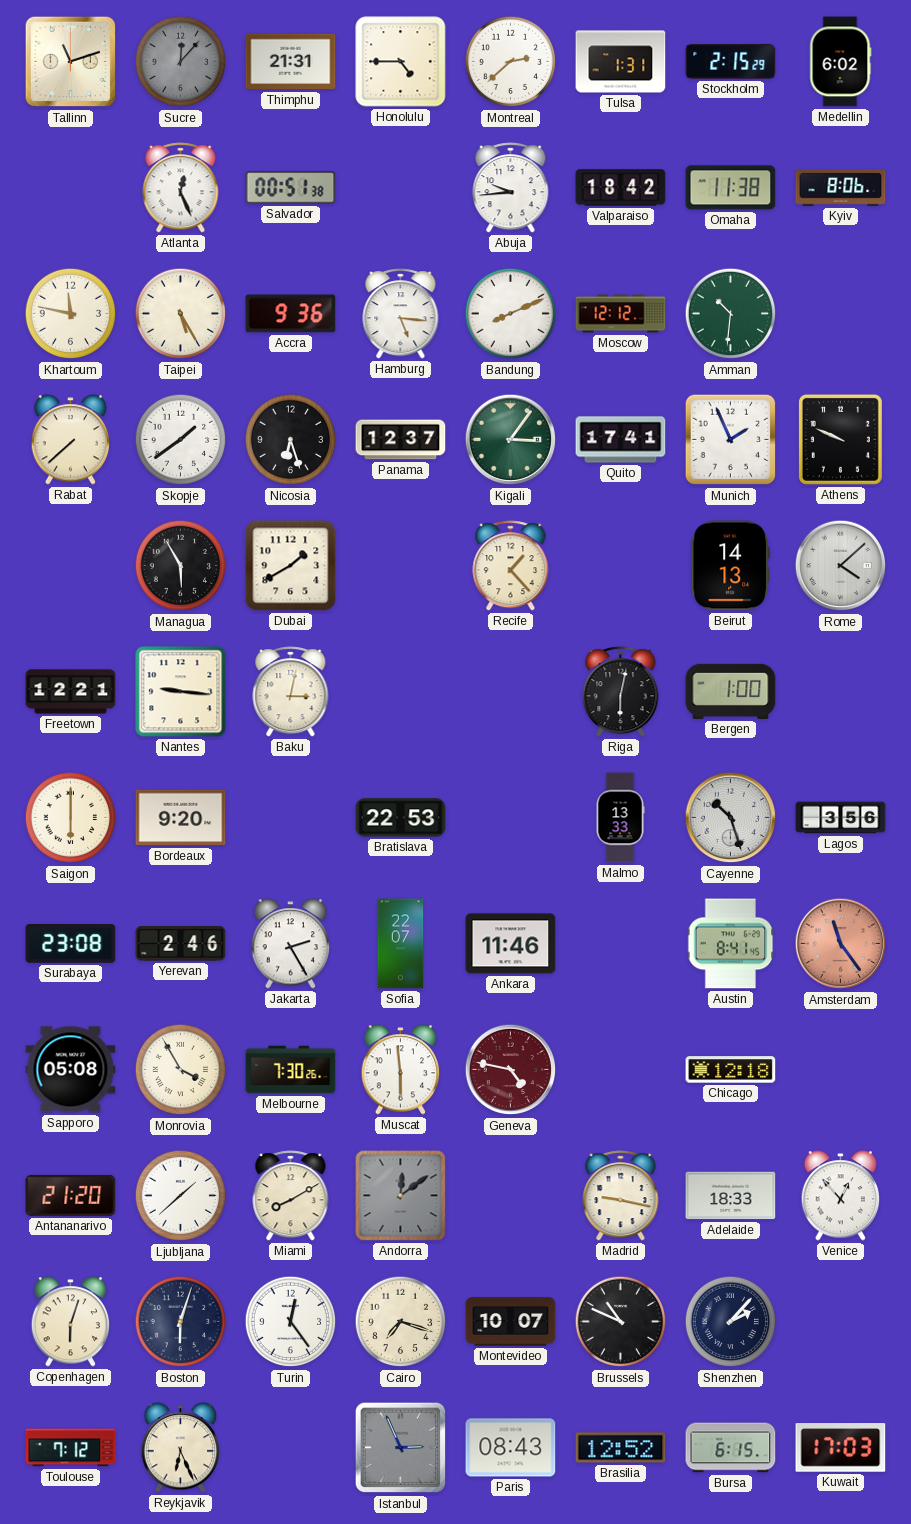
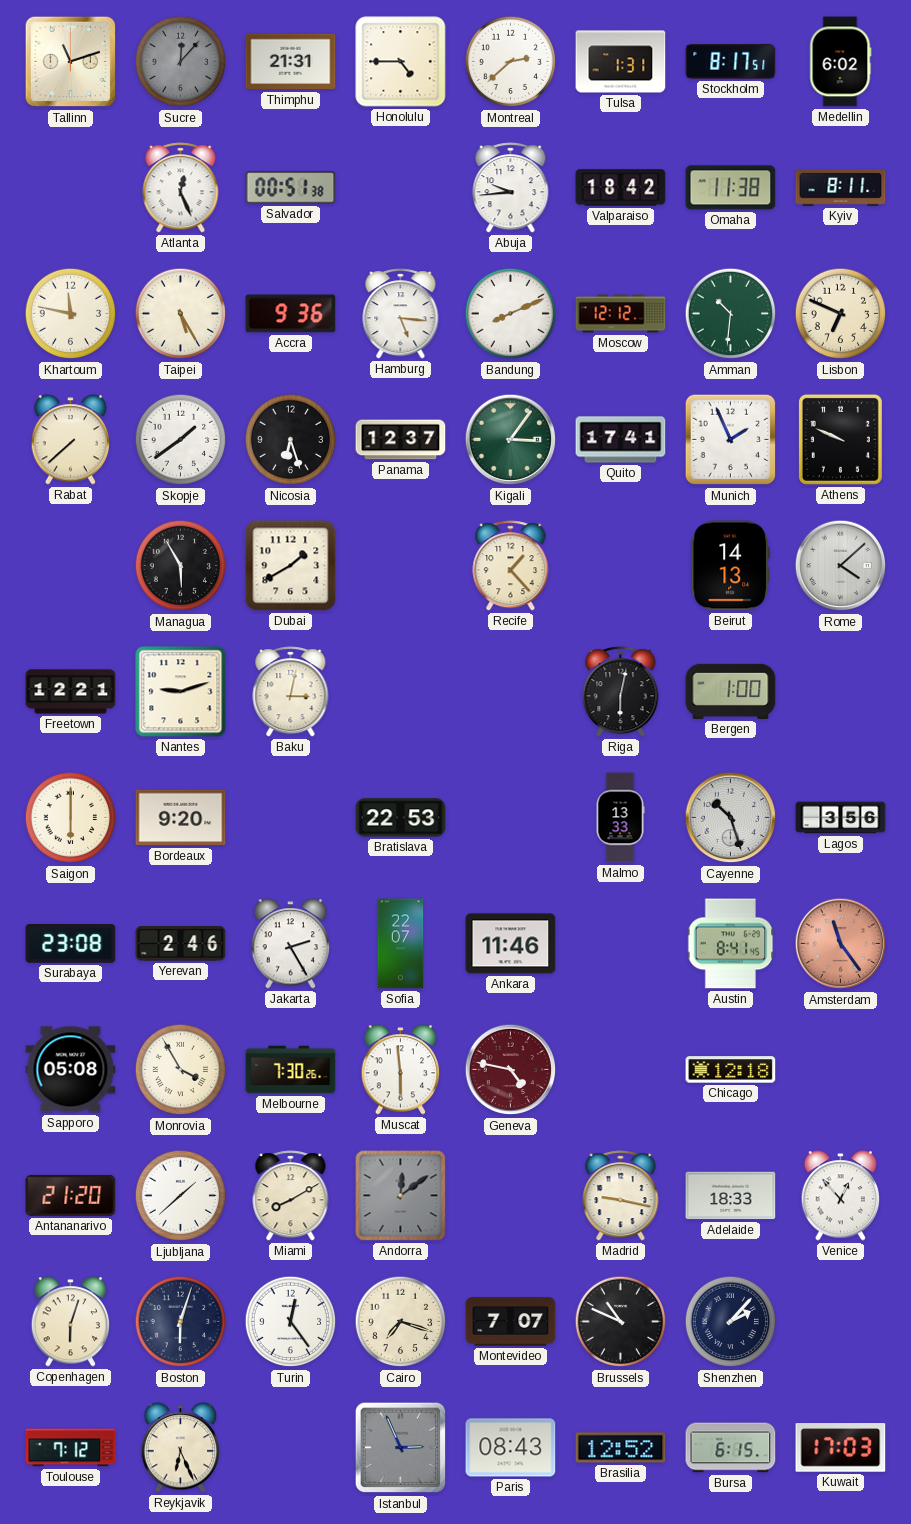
Stockholm: 2:15 -> 8:17 (731, 62)
Kyiv: 8:06 -> 8:11 (841, 188)
Lisbon: none -> 6:49 (841, 314)
Nantes: 9:16 -> 9:12 (181, 692)
Montevideo: 10:07 -> 7:07 (511, 1322)
